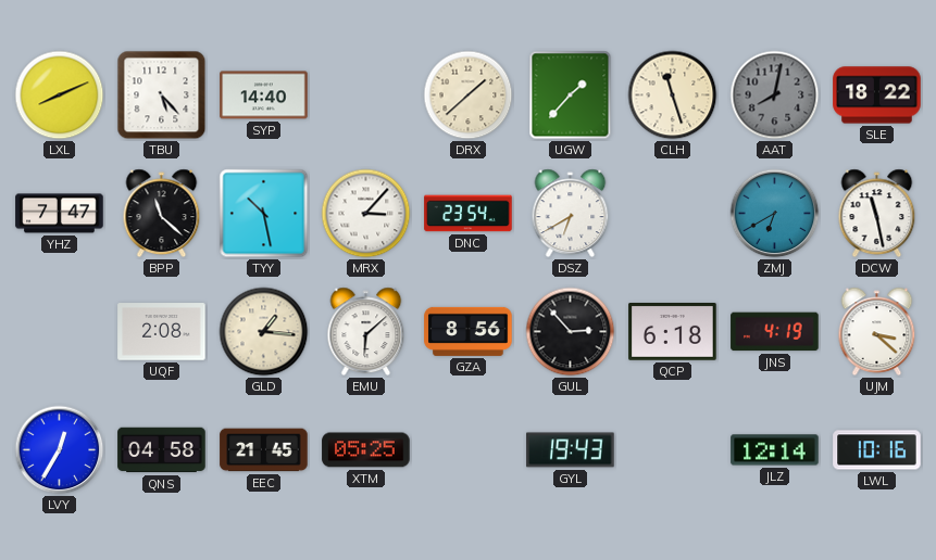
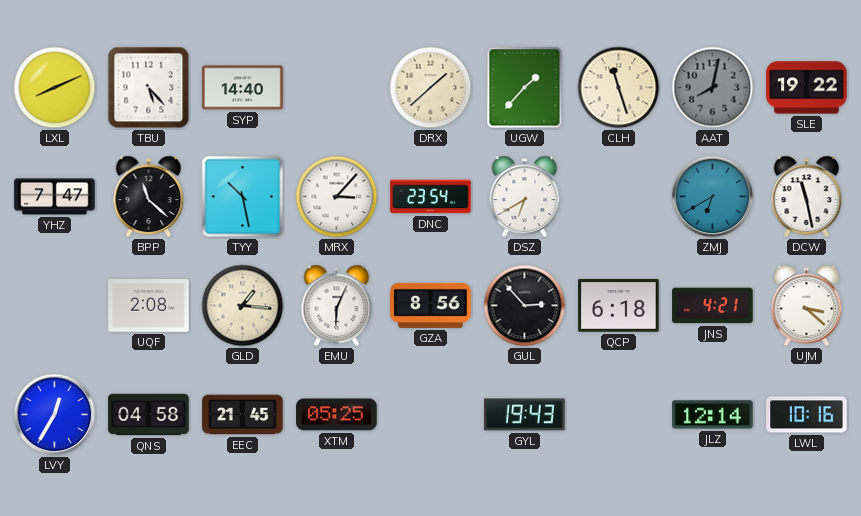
SLE: 18:22 -> 19:22 (807, 88)
EMU: 6:08 -> 6:04 (337, 306)
JNS: 4:19 -> 4:21 (713, 306)
